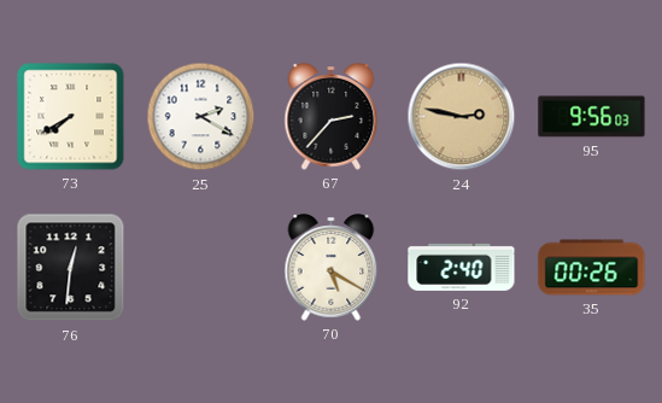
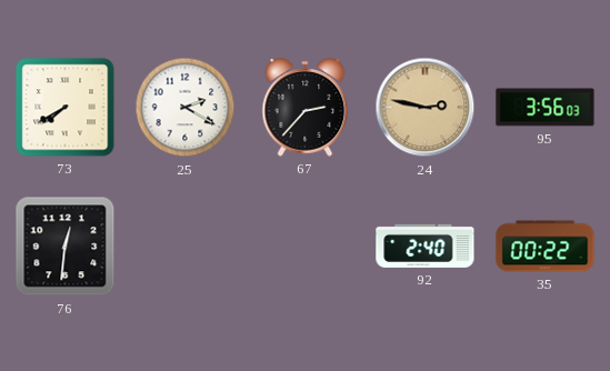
95: 9:56 -> 3:56 (546, 108)
70: 5:20 -> none (332, 268)
35: 00:26 -> 00:22 (546, 247)
